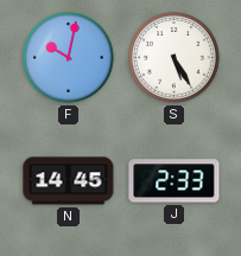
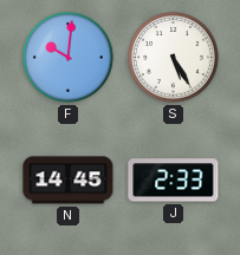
F: 10:02 -> 10:01 (69, 58)
